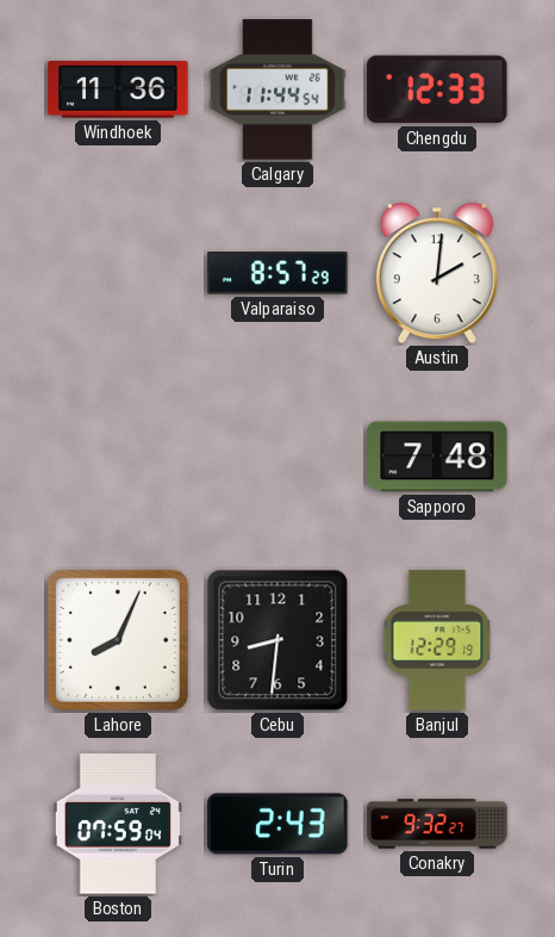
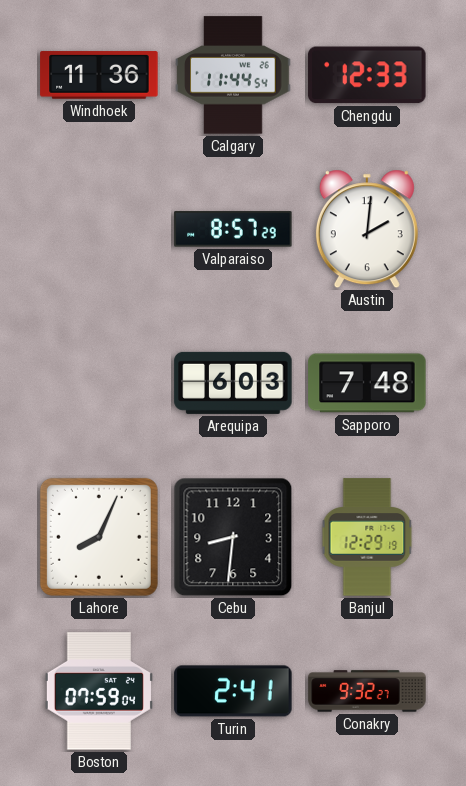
Arequipa: none -> 6:03 (233, 383)
Turin: 2:43 -> 2:41 (233, 691)
